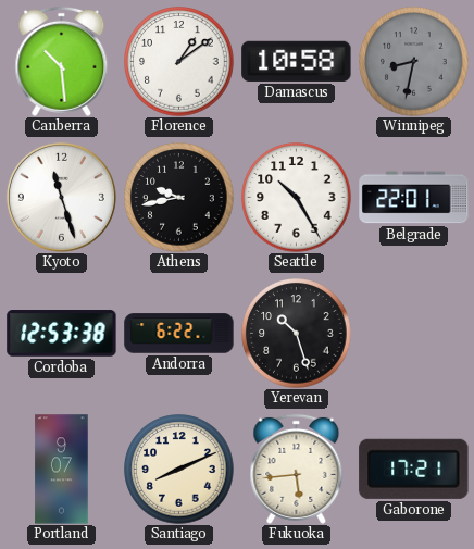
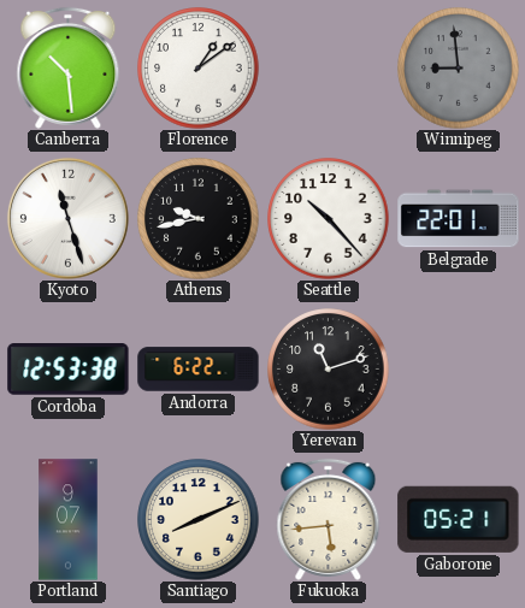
Damascus: 10:58 -> none (297, 61)
Winnipeg: 8:32 -> 8:59 (459, 69)
Seattle: 10:25 -> 10:23 (329, 219)
Yerevan: 10:27 -> 11:12 (329, 370)
Gaborone: 17:21 -> 05:21 (459, 519)
